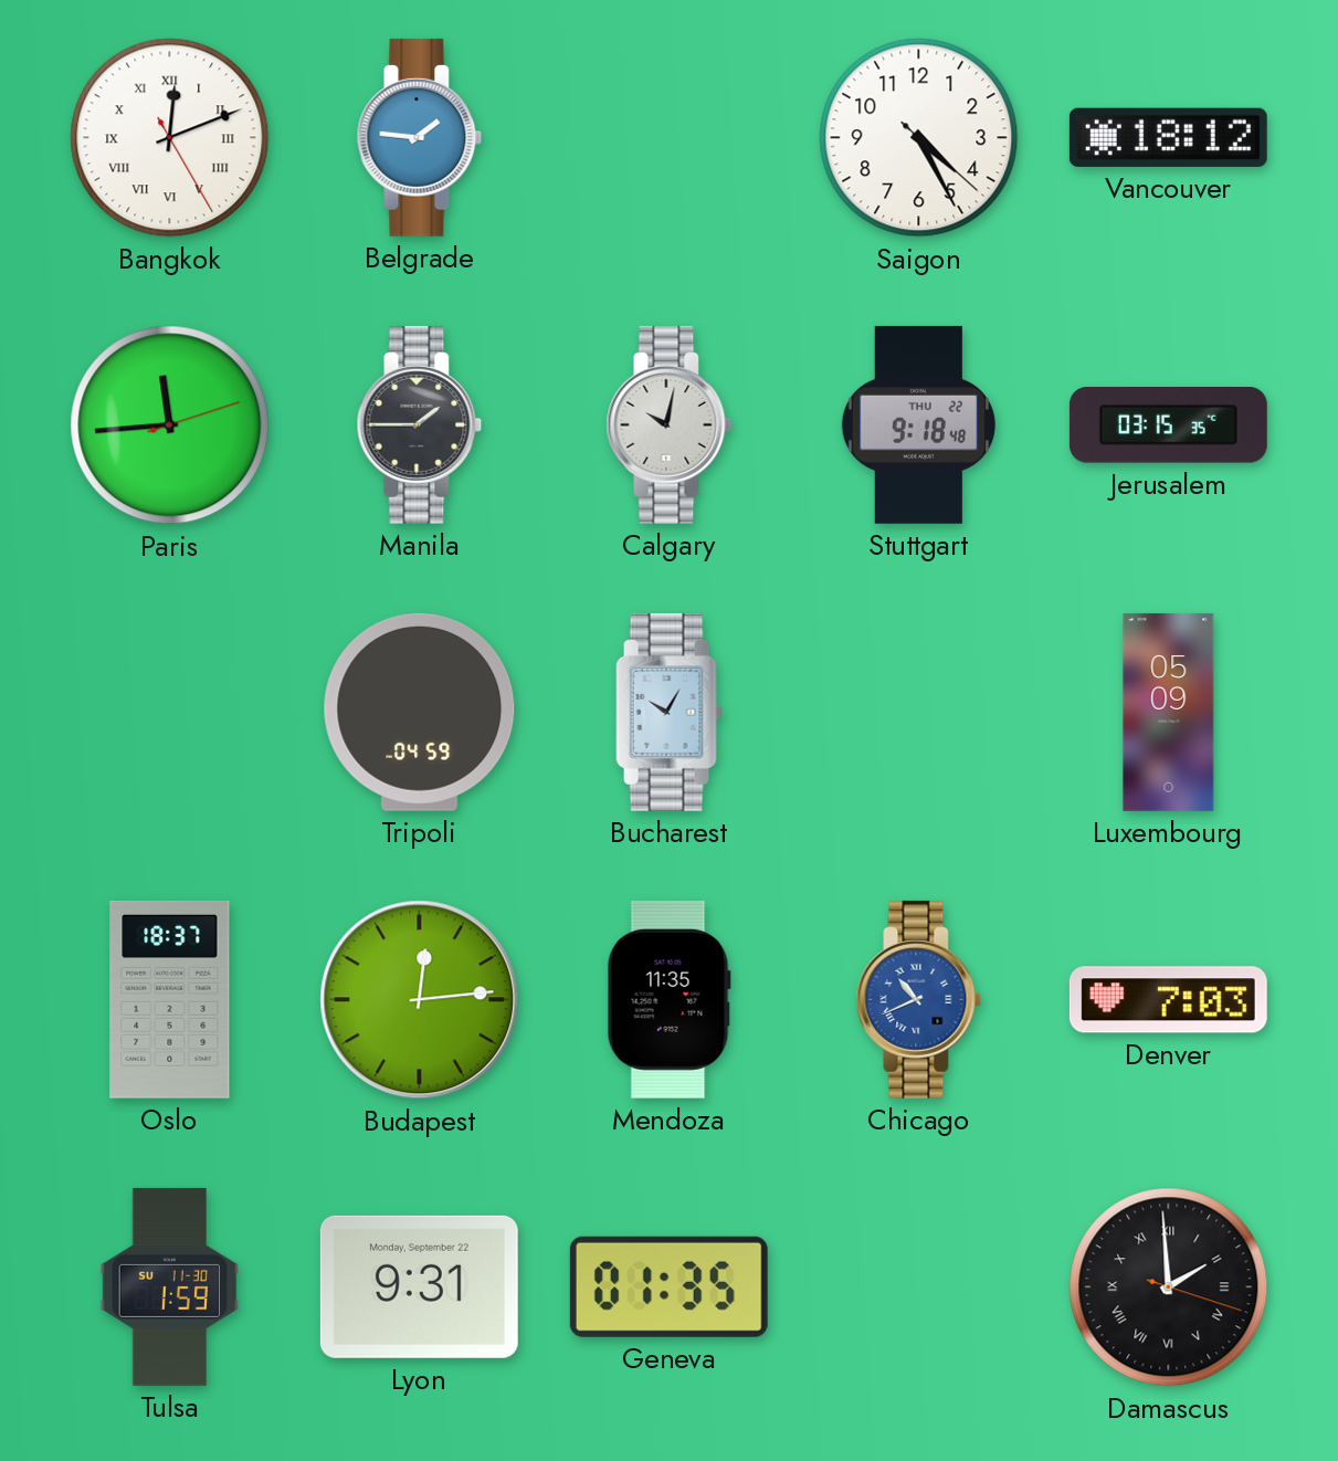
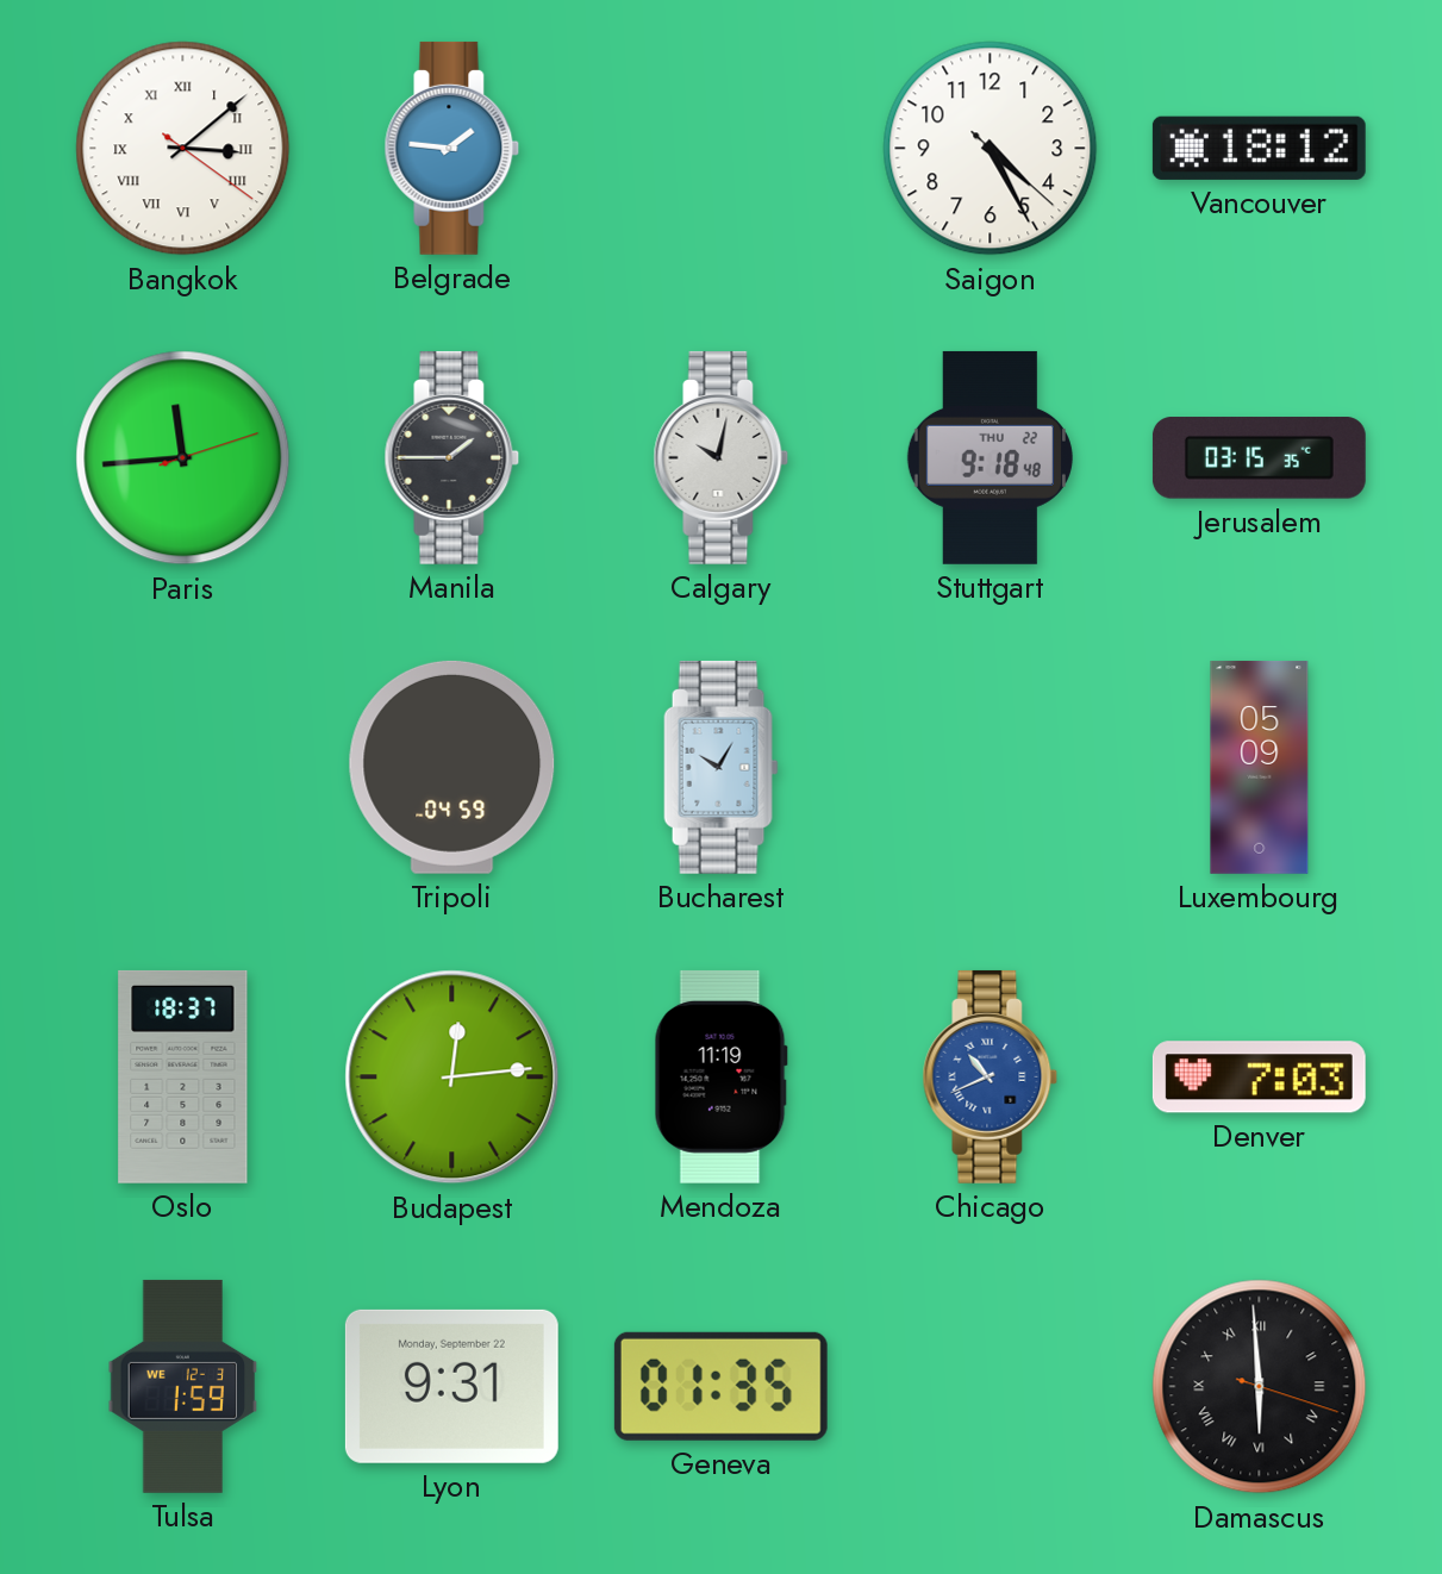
Bangkok: 12:11 -> 3:08 (183, 149)
Mendoza: 11:35 -> 11:19 (720, 1076)
Tulsa date: SU 11-30 -> WE 12-3 (183, 1386)
Damascus: 1:59 -> 5:59 (1260, 1387)
